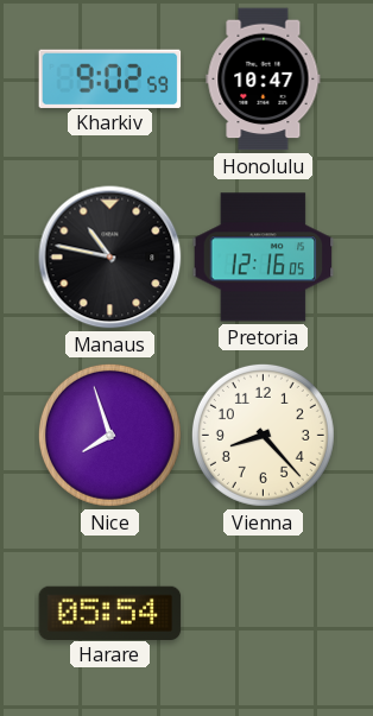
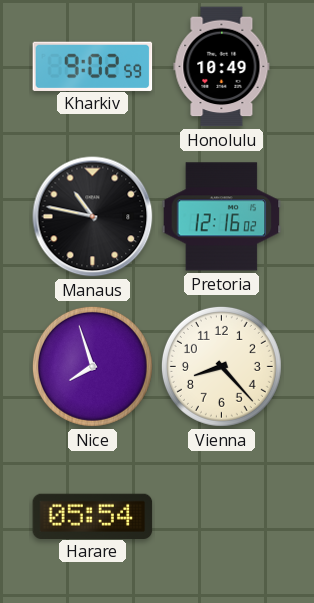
Honolulu: 10:47 -> 10:49 (222, 67)
Pretoria: 12:16:05 -> 12:16:02 (222, 217)
